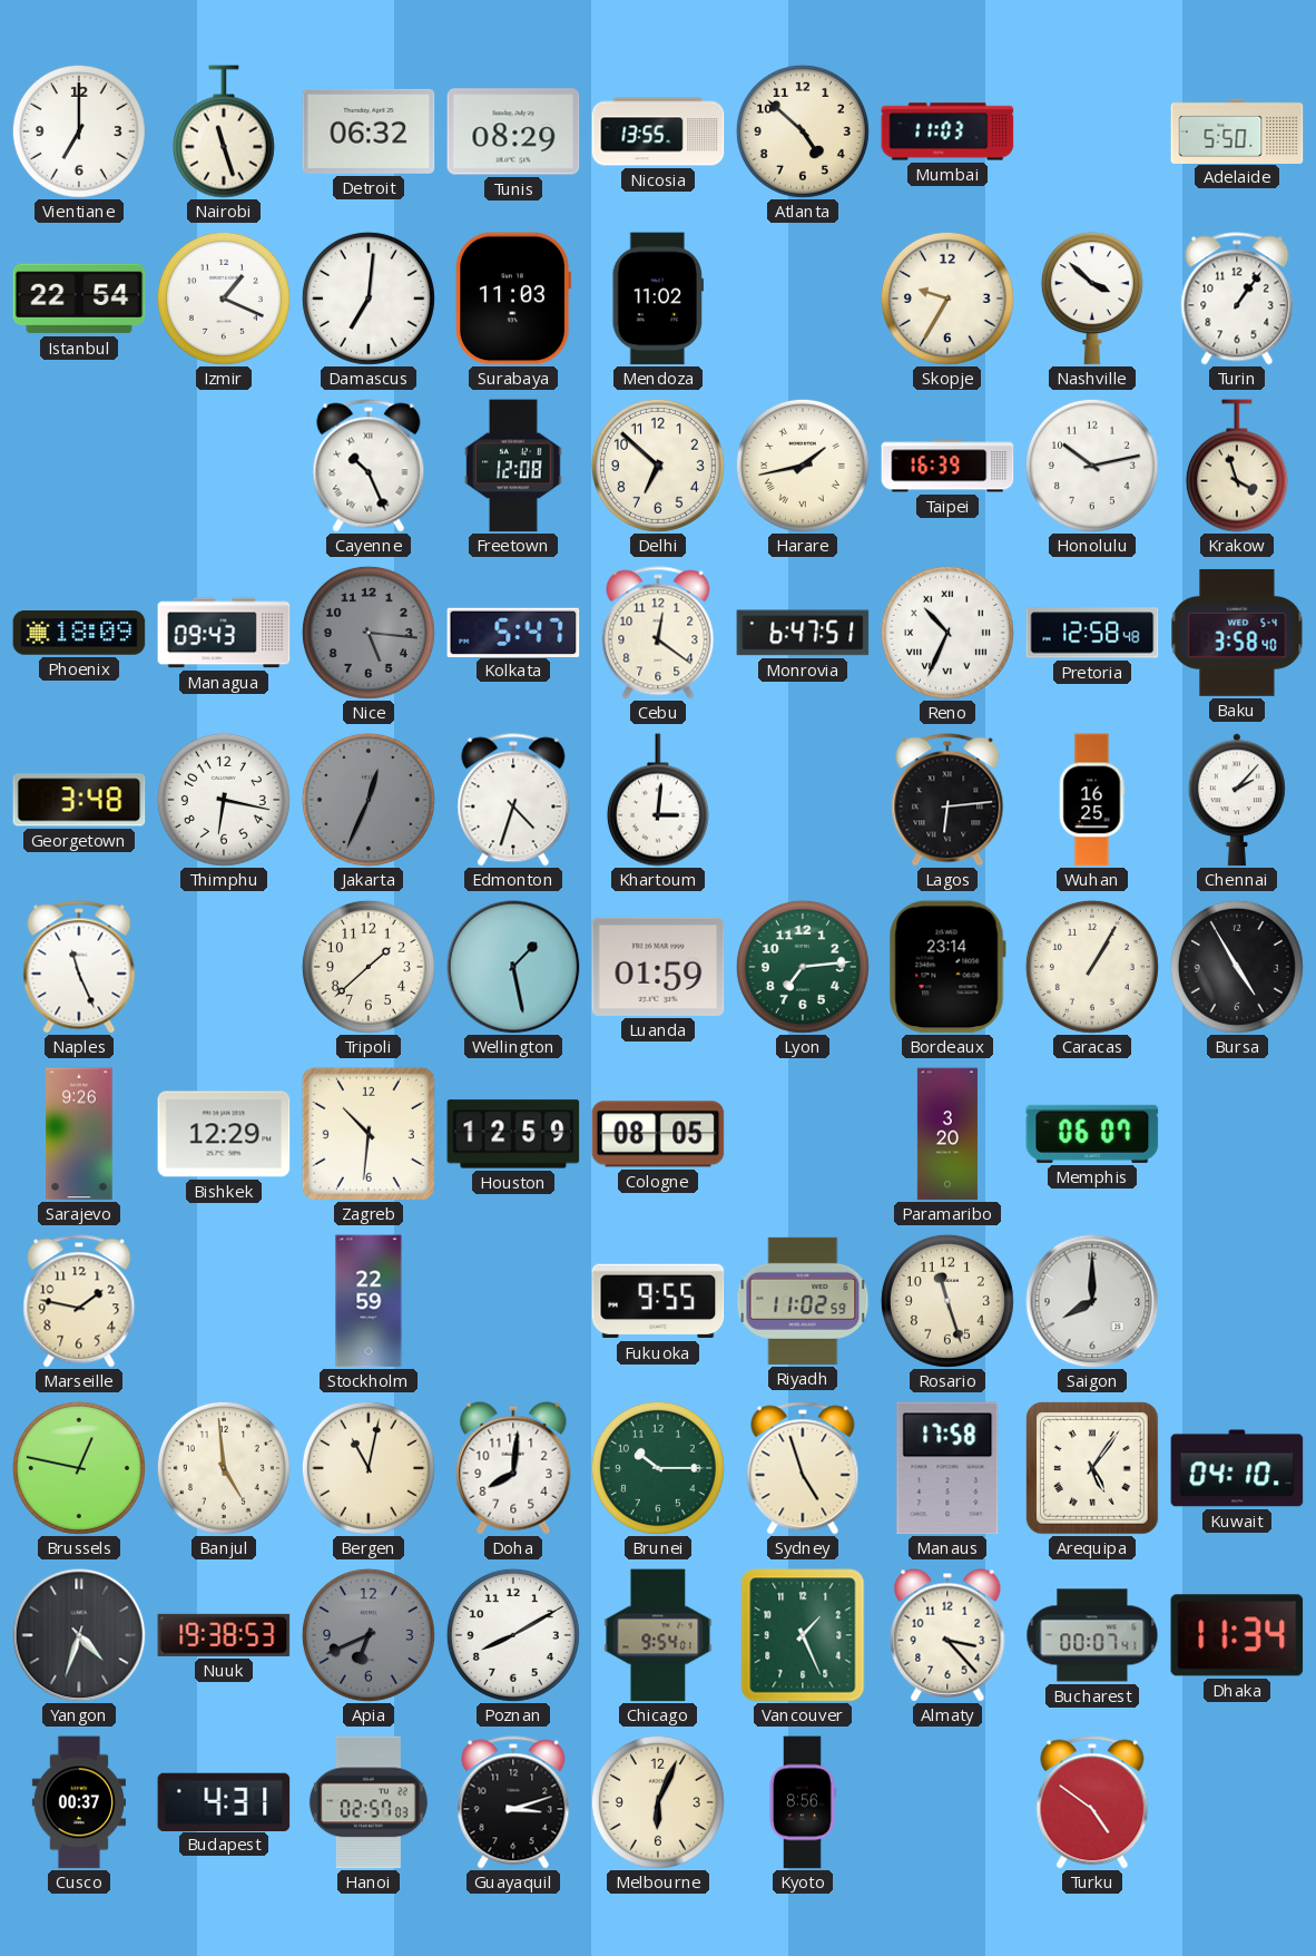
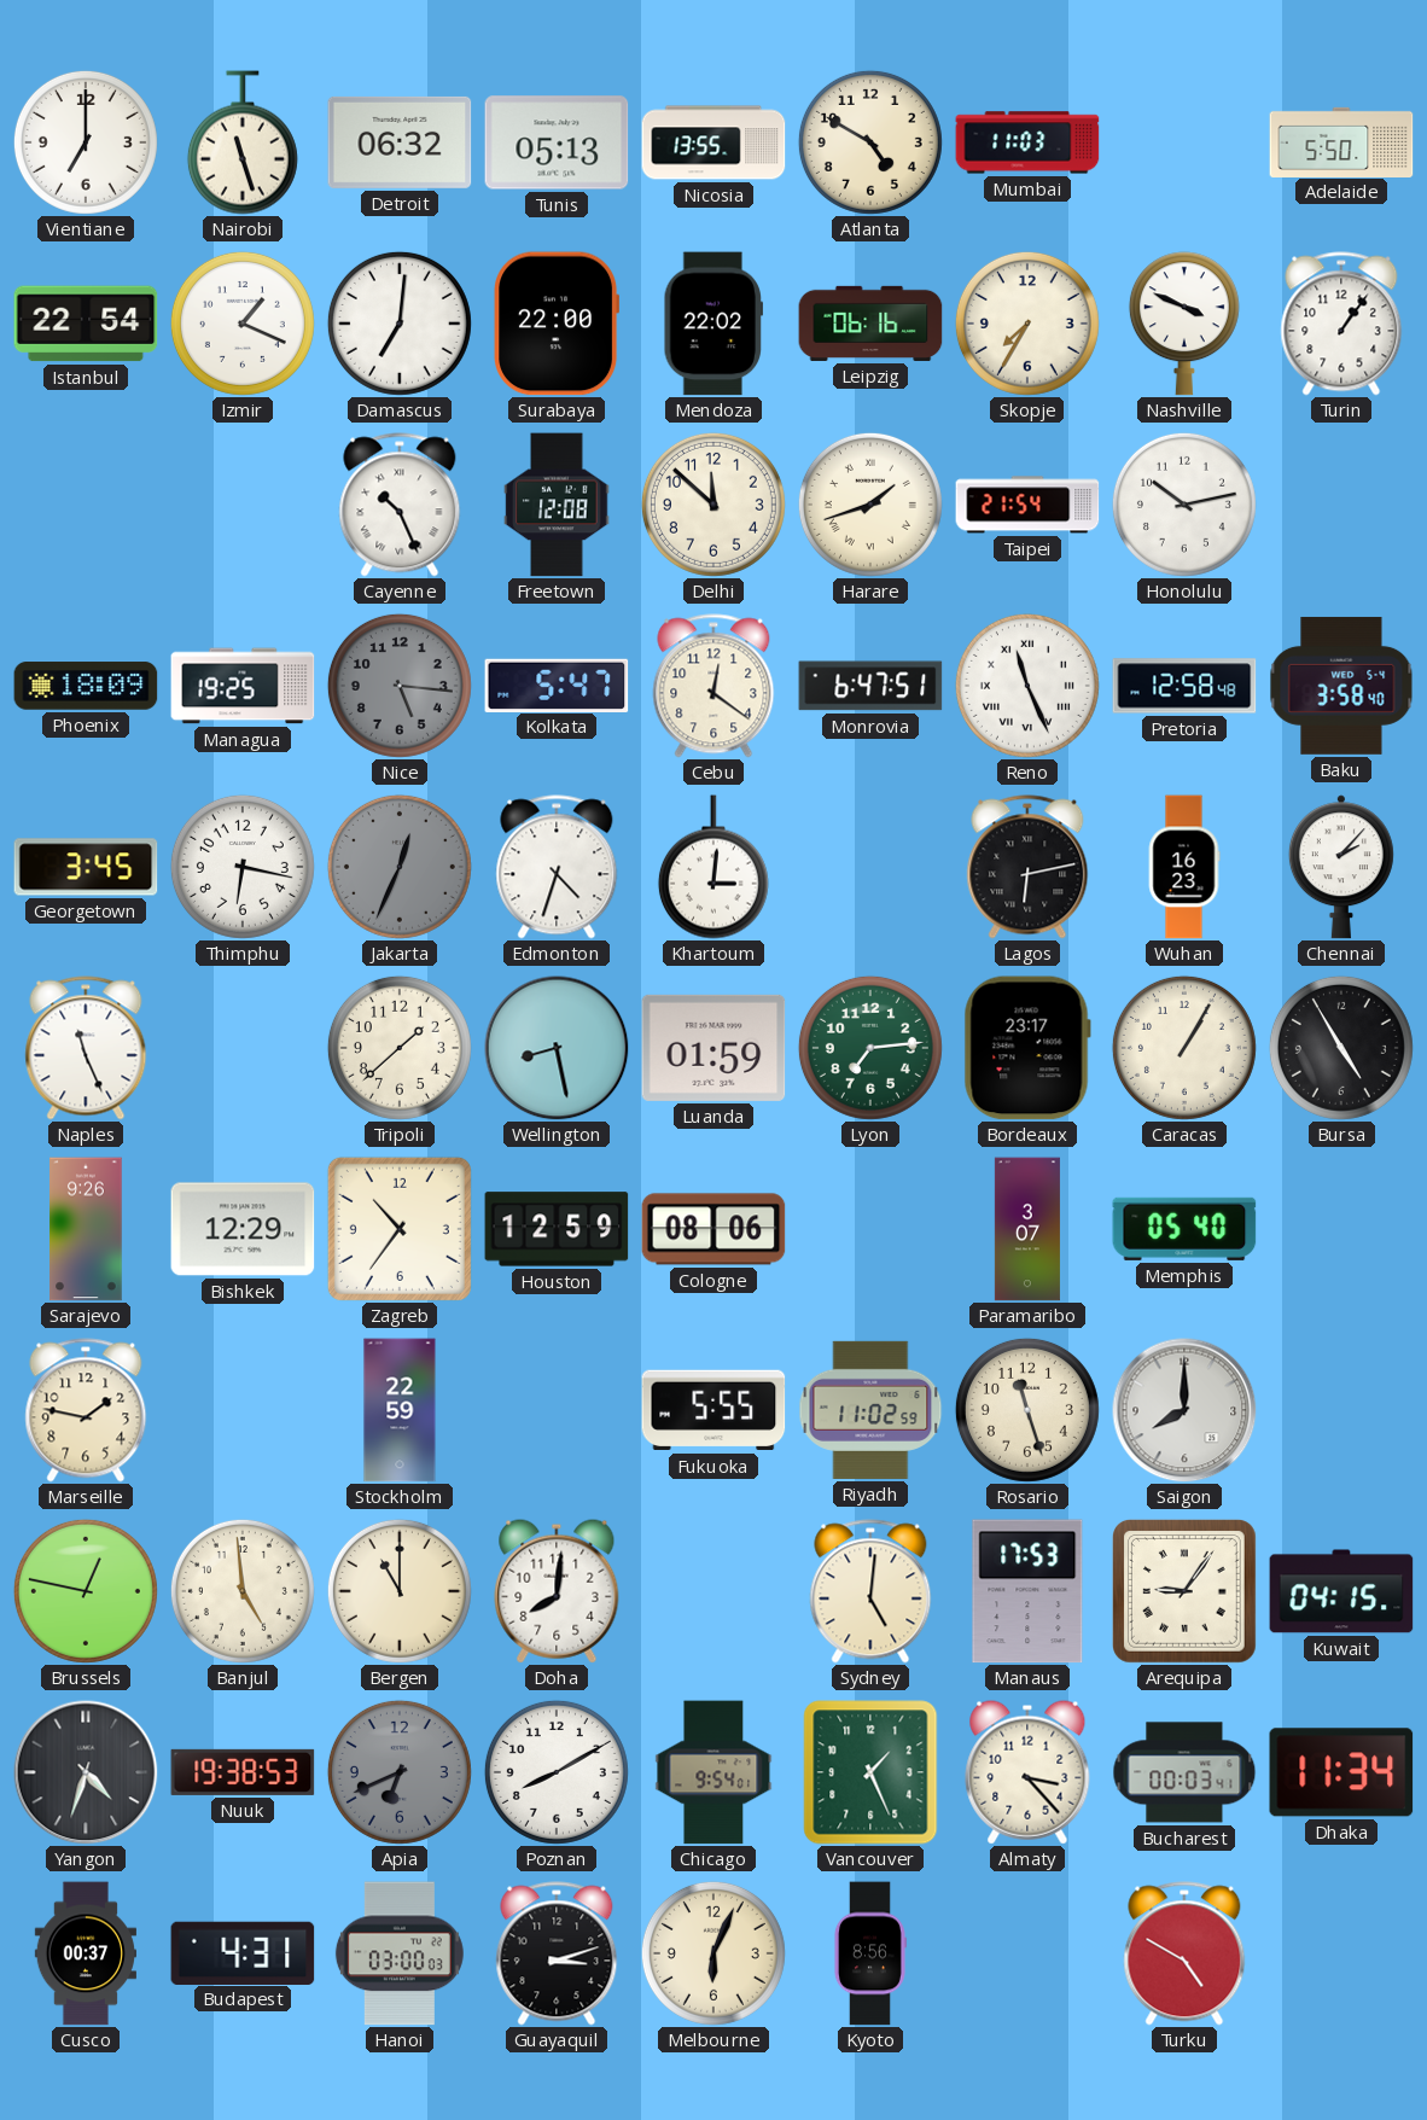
Tunis: 08:29 -> 05:13 (557, 142)
Atlanta: 4:52 -> 4:50 (870, 142)
Surabaya: 11:03 -> 22:00 (557, 324)
Mendoza: 11:02 -> 22:02 (713, 324)
Leipzig: none -> 06:16 (870, 324)
Skopje: 9:35 -> 7:35 (1027, 324)
Nashville: 3:52 -> 3:49 (1184, 324)
Delhi: 6:52 -> 11:52 (713, 505)
Harare: 1:43 -> 1:42 (870, 505)
Taipei: 16:39 -> 21:54 (1027, 505)
Krakow: 3:57 -> none (1237, 466)
Managua: 09:43 -> 19:25 (243, 686)
Reno: 10:34 -> 11:26 (1027, 686)
Georgetown: 3:48 -> 3:45 (86, 867)
Lagos: 6:14 -> 6:13 (1027, 867)
Wuhan: 16:25 -> 16:23 (1184, 867)
Wellington: 1:28 -> 8:28 (557, 1048)
Bordeaux: 23:14 -> 23:17 (1027, 1048)
Zagreb: 10:31 -> 10:36 (400, 1229)
Cologne: 08:05 -> 08:06 (713, 1229)
Paramaribo: 3:20 -> 3:07 (1027, 1229)
Memphis: 06:07 -> 05:40 (1184, 1229)
Fukuoka: 9:55 -> 5:55 (713, 1410)
Bergen: 11:02 -> 11:00 (400, 1591)
Brunei: 10:15 -> none (658, 1468)
Sydney: 4:57 -> 5:01 (870, 1591)
Manaus: 17:58 -> 17:53 (1027, 1591)
Arequipa: 5:06 -> 9:06 (1186, 1592)
Kuwait: 04:10 -> 04:15 (1341, 1591)
Bucharest: 00:07 -> 00:03 (1184, 1772)
Hanoi: 02:57 -> 03:00 (400, 1953)
Turku: 4:51 -> 4:50 (1184, 1953)
